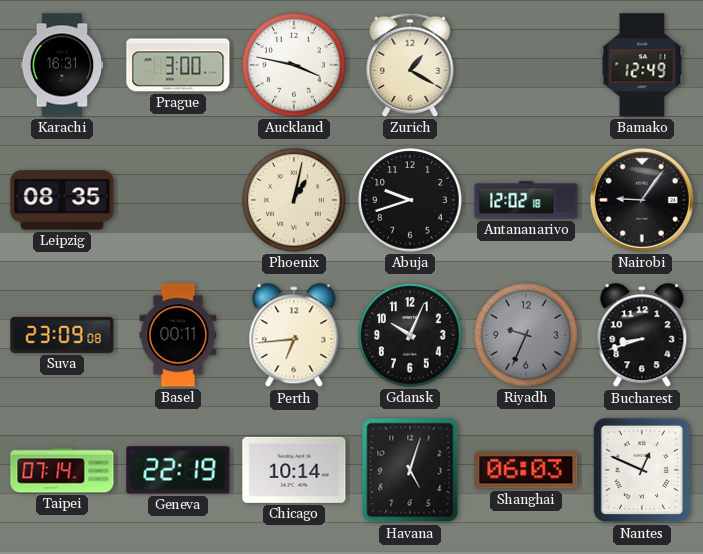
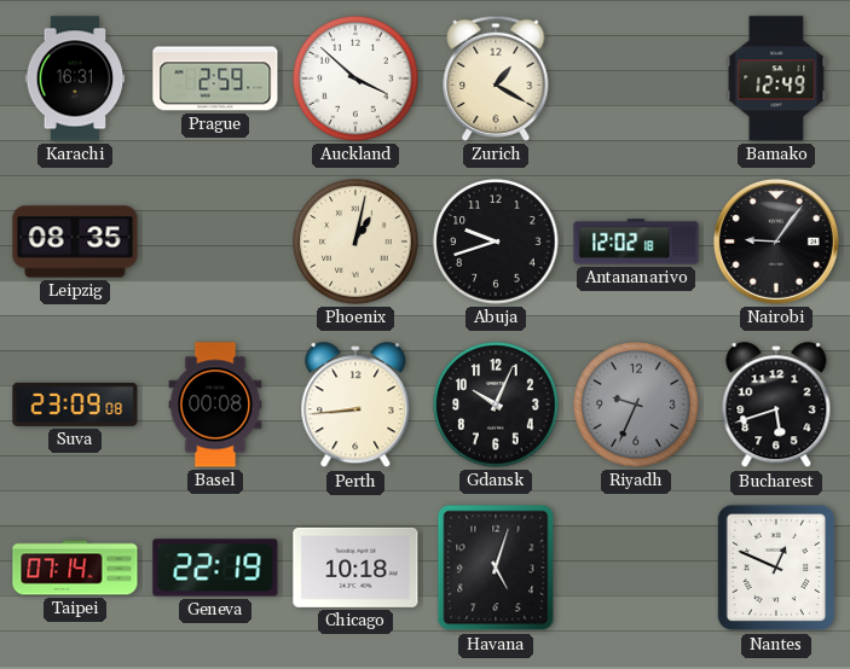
Prague: 3:00 -> 2:59 (215, 78)
Auckland: 3:47 -> 3:52 (355, 78)
Basel: 00:11 -> 00:08 (215, 405)
Perth: 6:44 -> 8:44 (355, 406)
Bucharest: 8:42 -> 5:42 (776, 406)
Chicago: 10:14 -> 10:18 (355, 568)
Shanghai: 06:03 -> none (526, 470)
